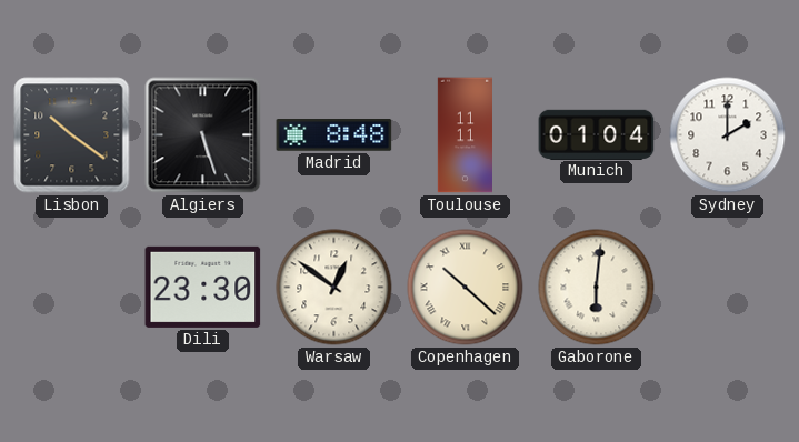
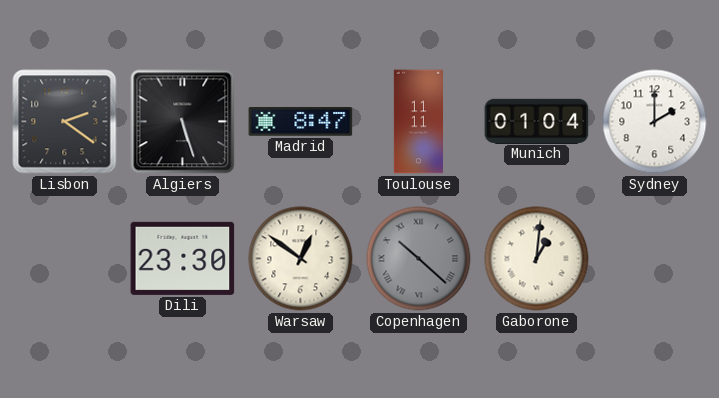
Lisbon: 10:21 -> 2:21 (65, 122)
Madrid: 8:48 -> 8:47 (301, 122)
Copenhagen dial: cream -> grey (419, 259)
Gaborone: 6:01 -> 1:01 (537, 259)
